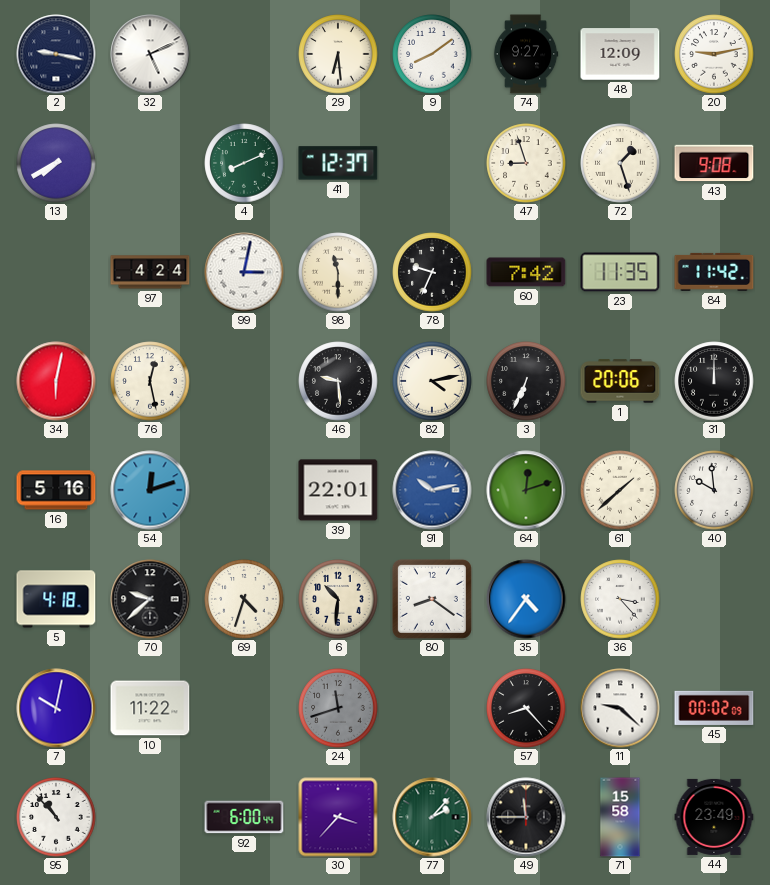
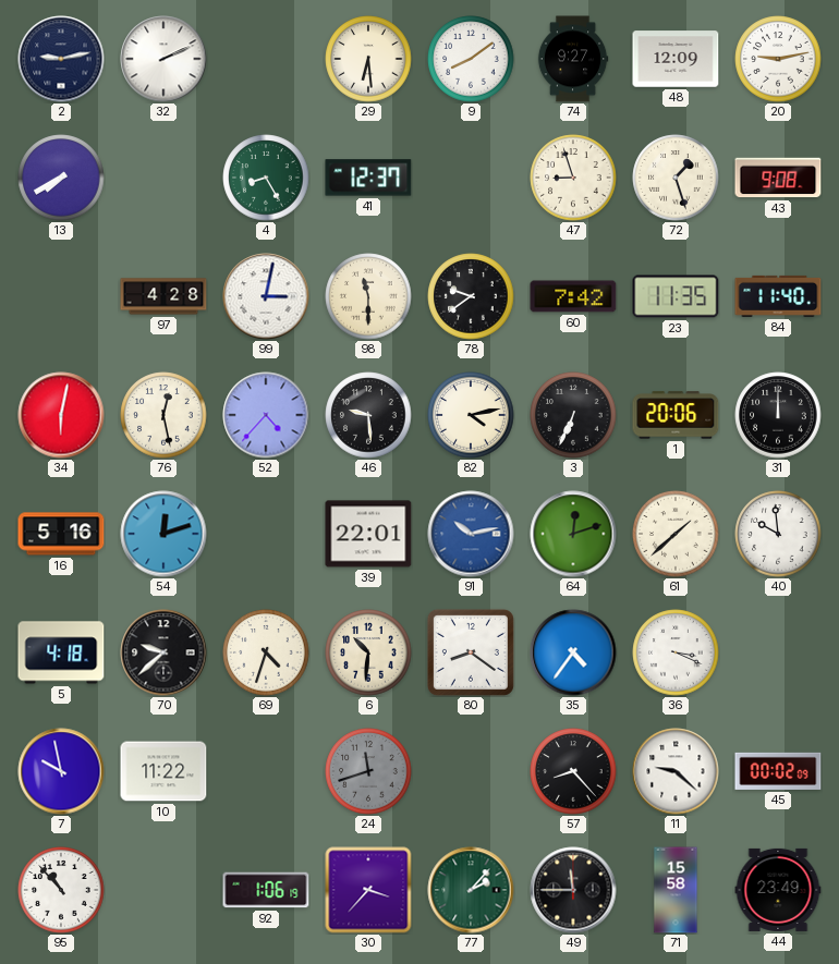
2: 9:17 -> 9:13 (61, 59)
32: 5:11 -> 2:11 (163, 59)
4: 8:11 -> 8:25 (266, 178)
97: 4:24 -> 4:28 (163, 296)
78: 9:34 -> 9:39 (471, 296)
84: 11:42 -> 11:40 (778, 296)
52: none -> 4:37 (266, 415)
36: 3:23 -> 3:19 (676, 652)
7: 10:02 -> 9:58 (61, 771)
92: 6:00 -> 1:06 (266, 890)
